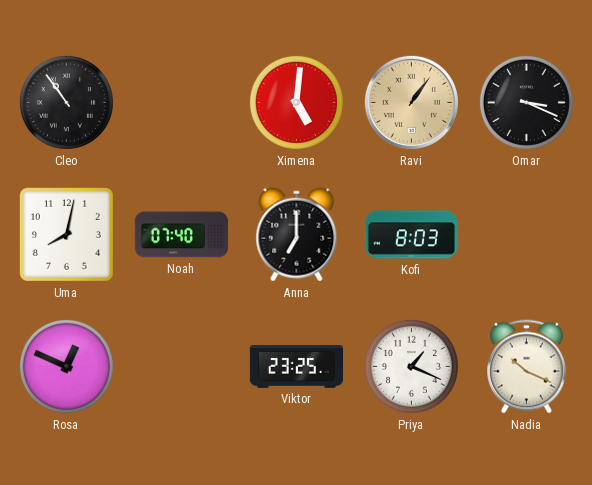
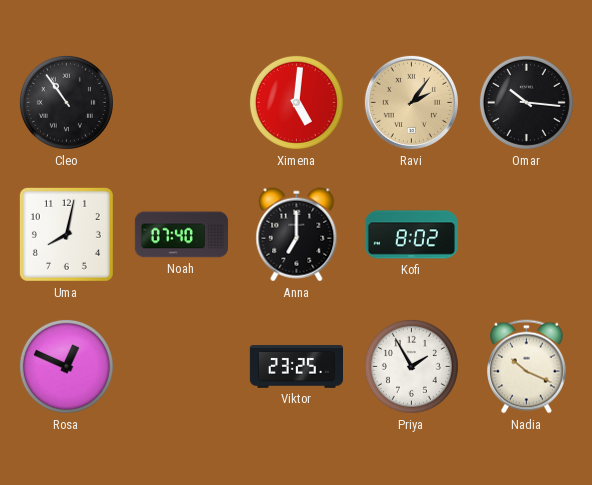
Ravi: 1:06 -> 2:06 (411, 102)
Omar: 3:19 -> 10:16 (526, 102)
Kofi: 8:03 -> 8:02 (411, 235)
Priya: 1:19 -> 1:55 (411, 366)
